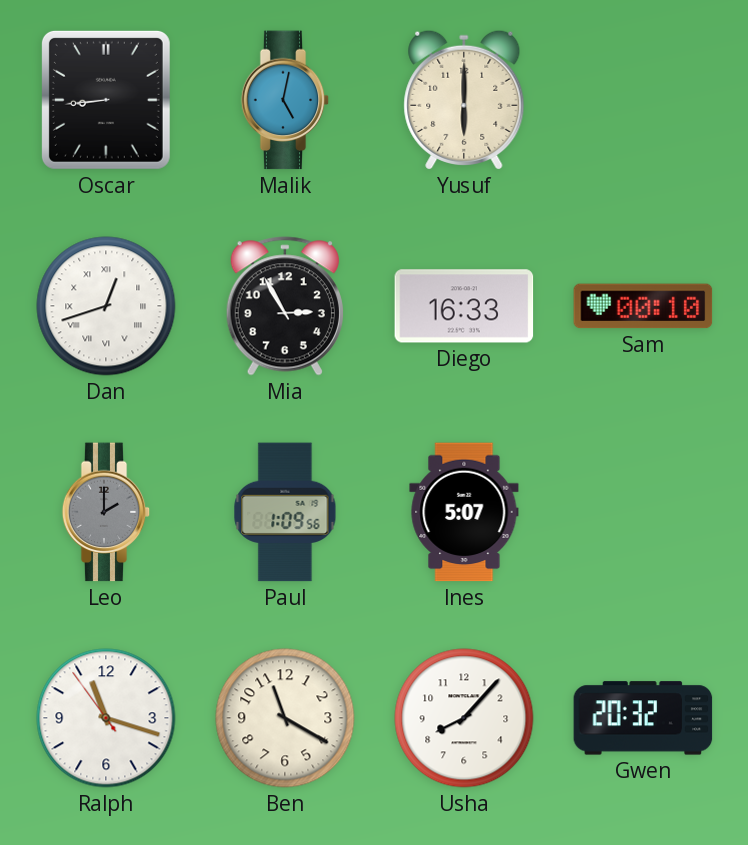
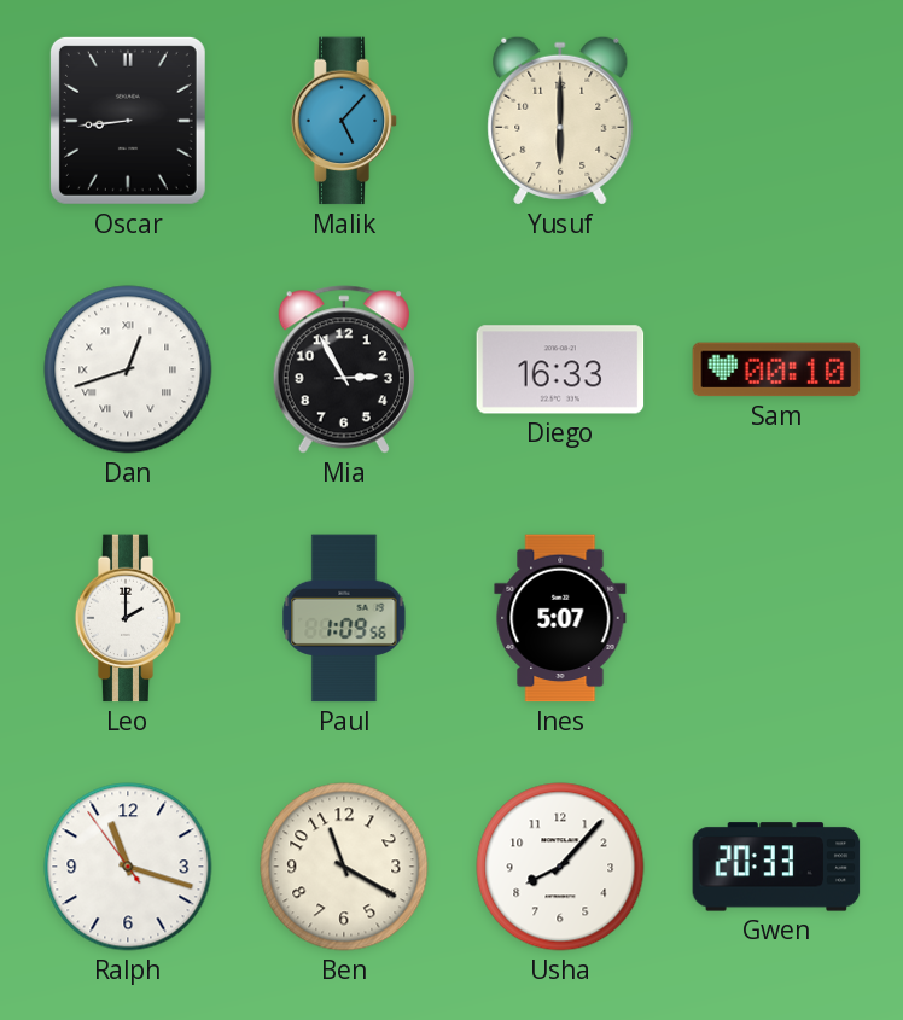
Malik: 5:02 -> 5:07 (344, 121)
Leo dial: grey -> white (128, 618)
Gwen: 20:32 -> 20:33 (776, 867)
